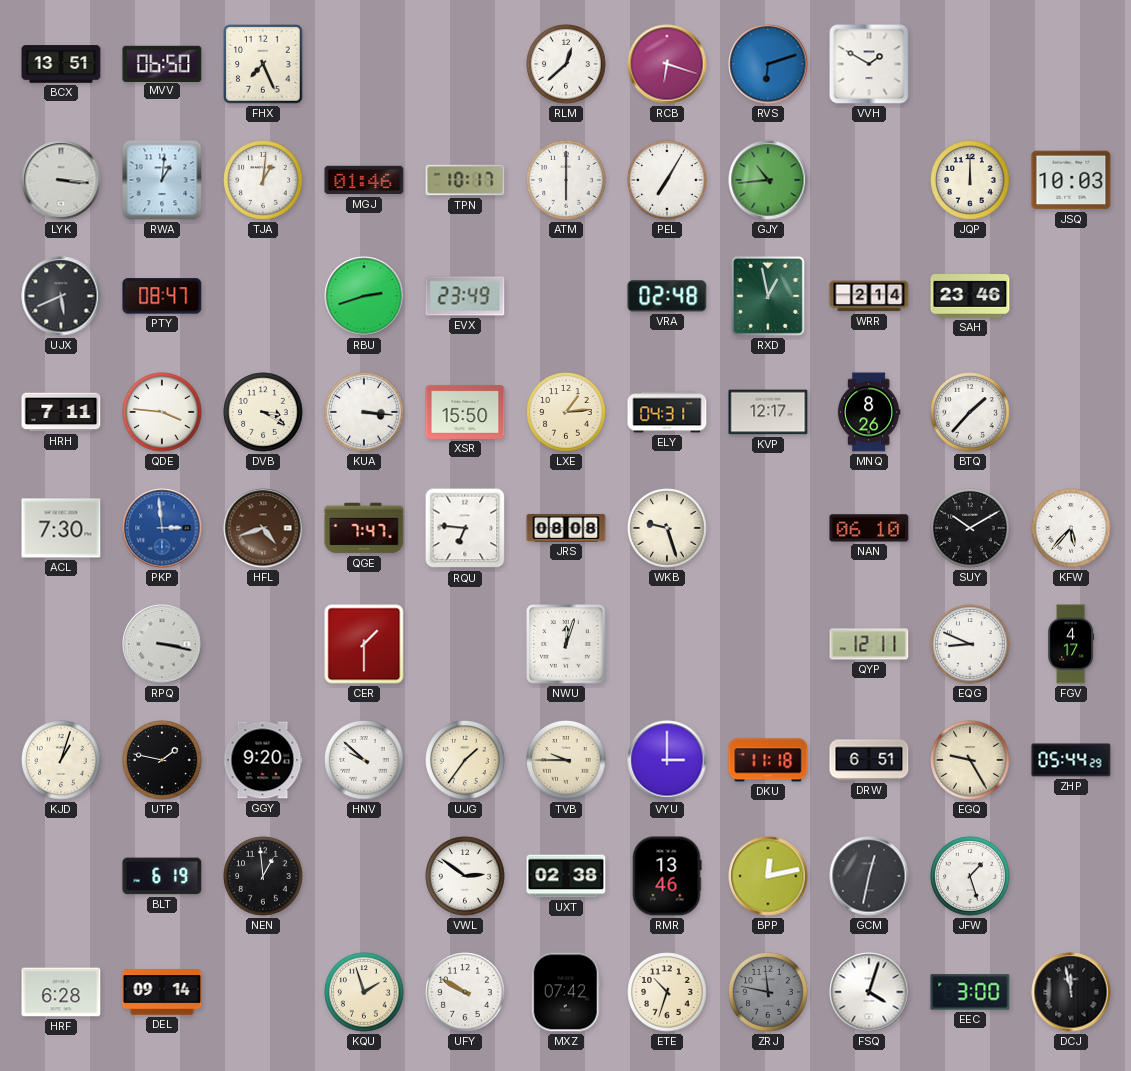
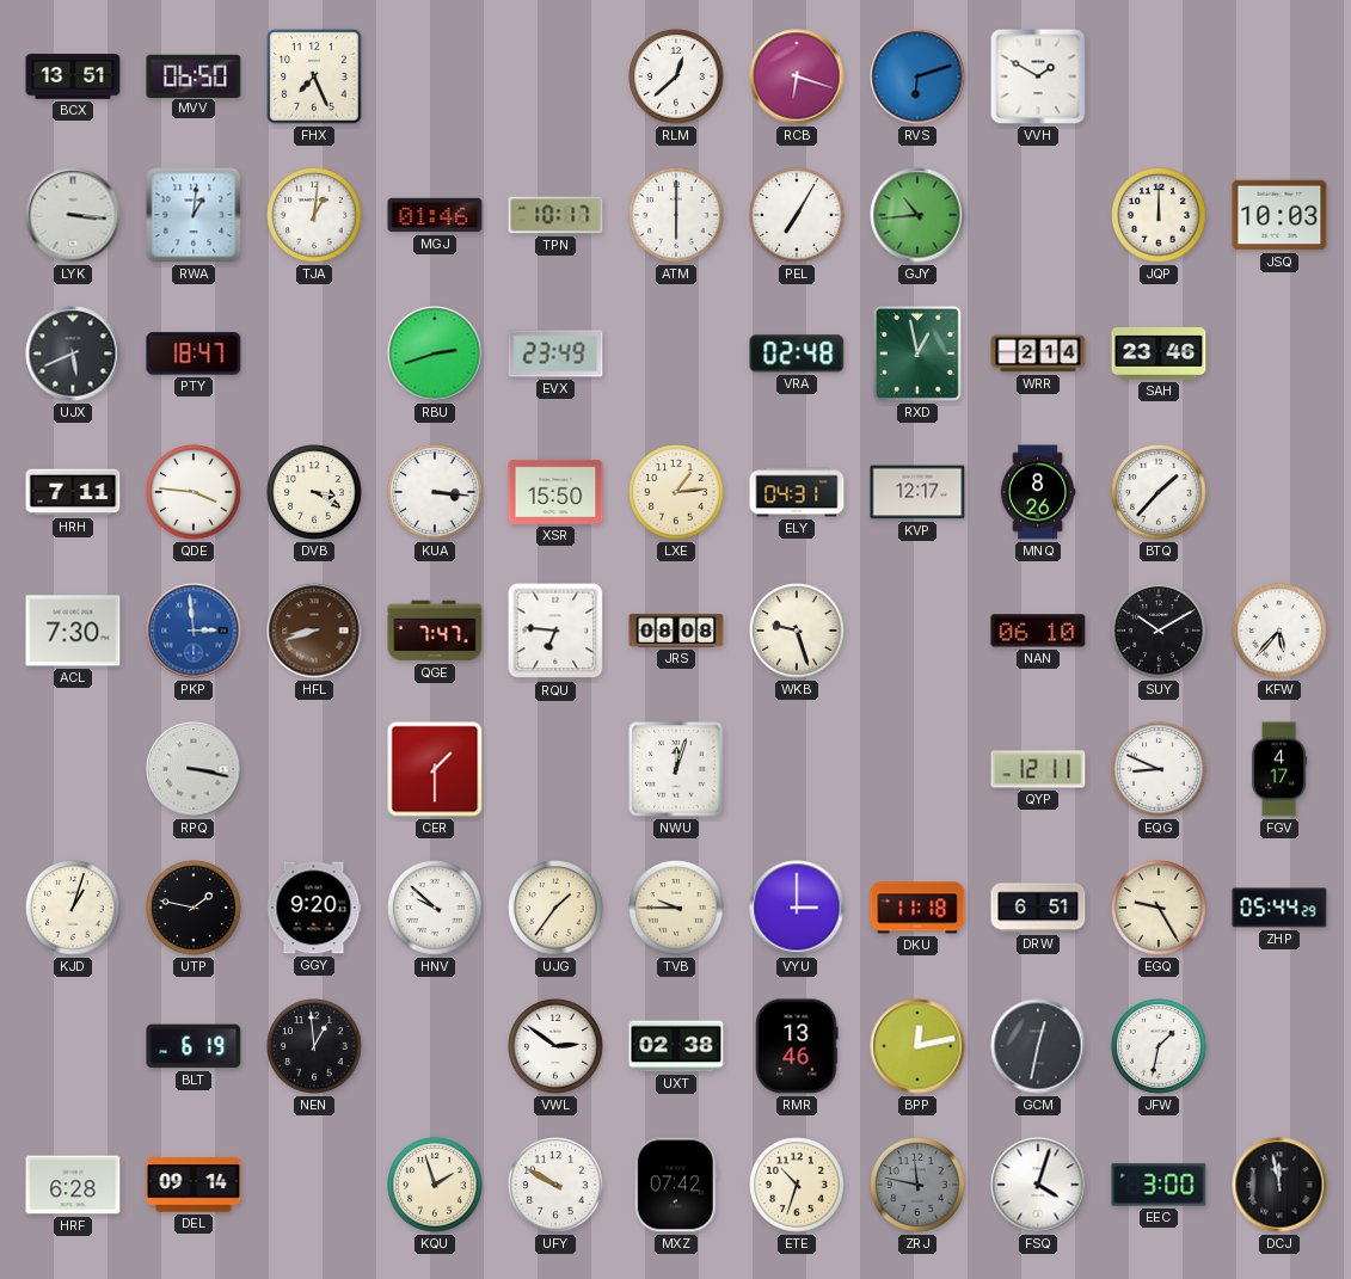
PTY: 08:47 -> 18:47 (194, 353)
HFL: 4:42 -> 8:42 (314, 631)
JFW: 1:27 -> 1:32 (1159, 1046)
